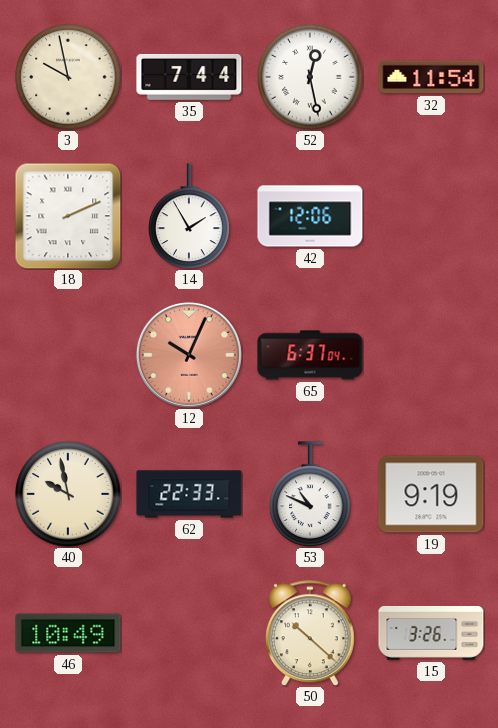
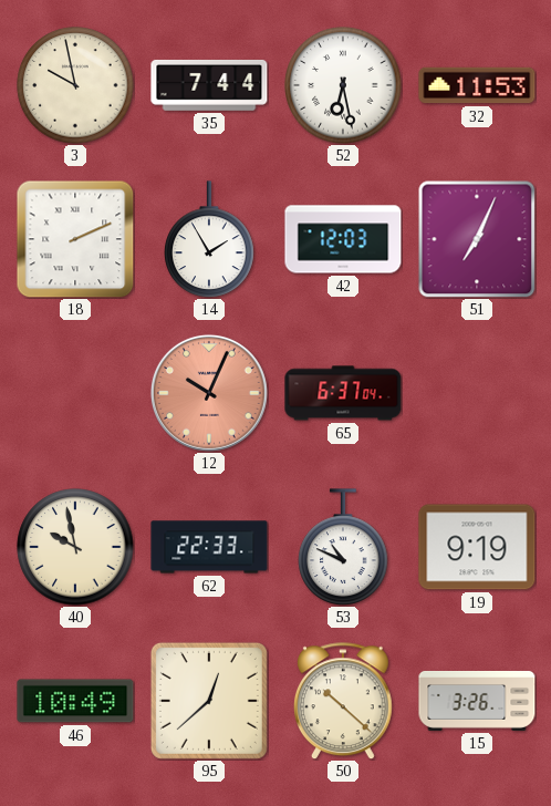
52: 12:28 -> 6:28 (343, 85)
32: 11:54 -> 11:53 (477, 85)
42: 12:06 -> 12:03 (343, 239)
51: none -> 7:04 (477, 239)
95: none -> 12:38 (209, 701)
